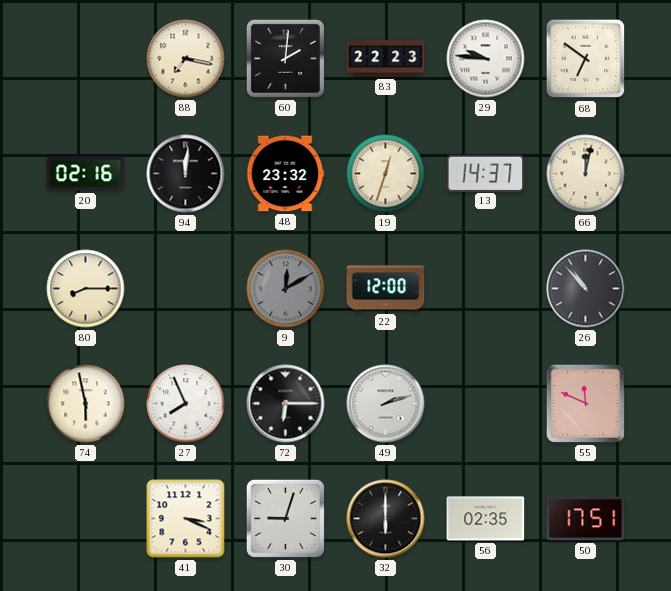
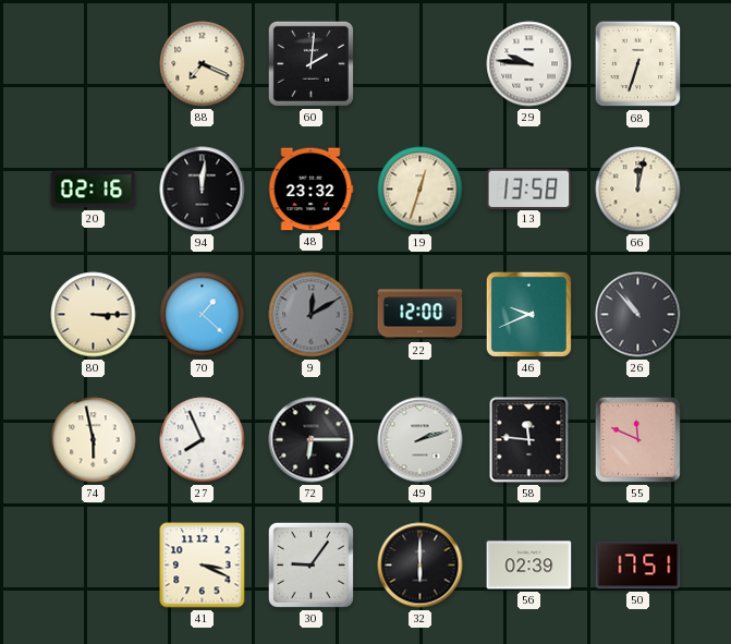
88: 7:17 -> 7:19 (203, 64)
83: 22:23 -> none (386, 59)
68: 6:51 -> 6:33 (638, 64)
13: 14:37 -> 13:58 (529, 189)
80: 8:15 -> 3:15 (94, 315)
70: none -> 1:22 (203, 315)
46: none -> 9:41 (528, 314)
58: none -> 11:46 (529, 440)
30: 9:03 -> 9:06 (310, 564)
56: 02:35 -> 02:39 (529, 566)
